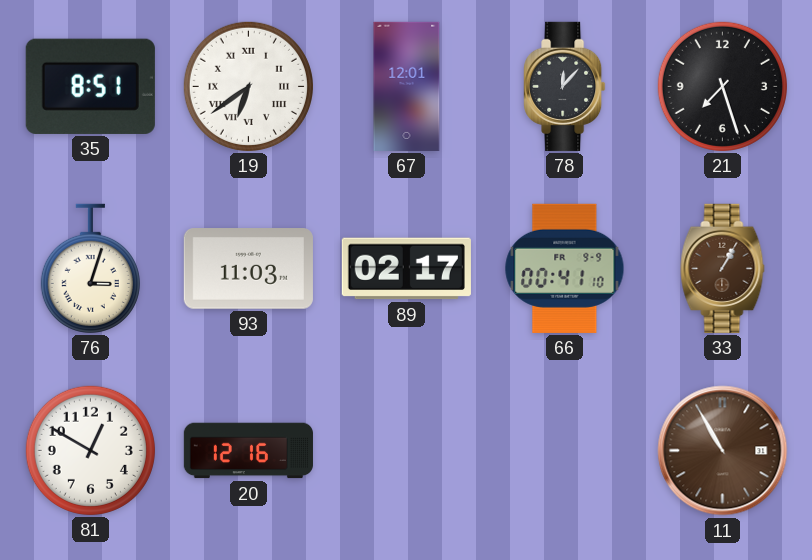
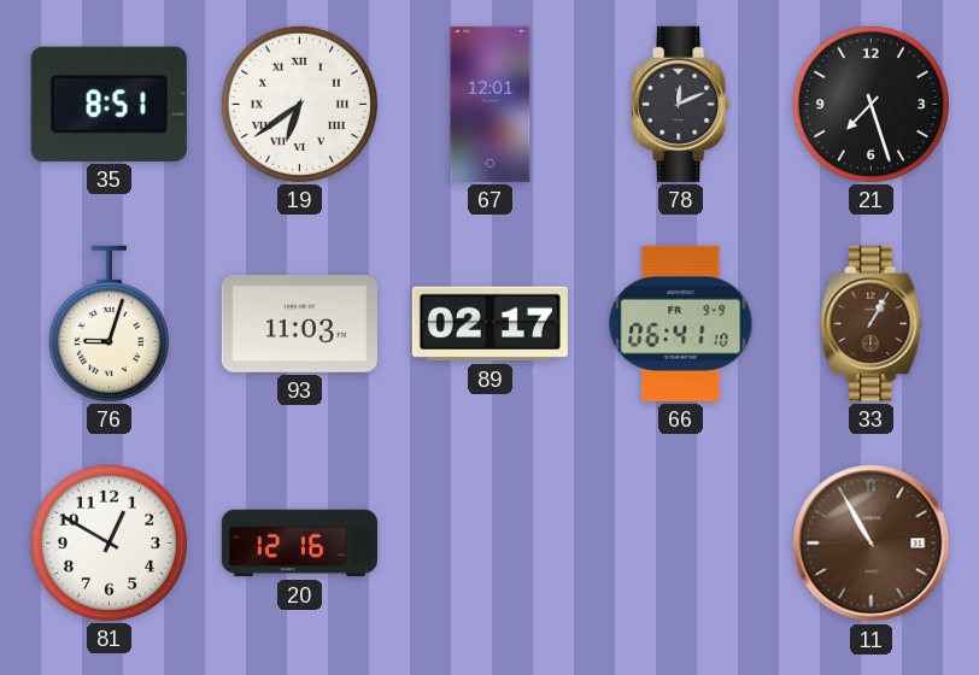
78: 12:07 -> 12:11 (681, 104)
76: 3:03 -> 9:03 (109, 323)
66: 00:41 -> 06:41 (681, 323)
